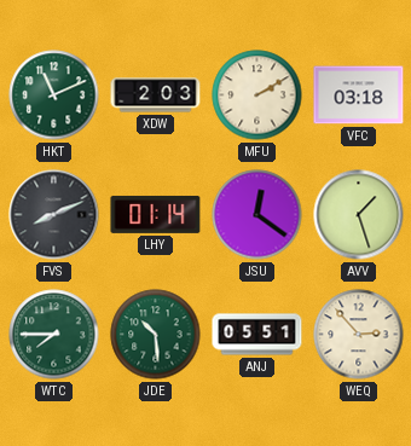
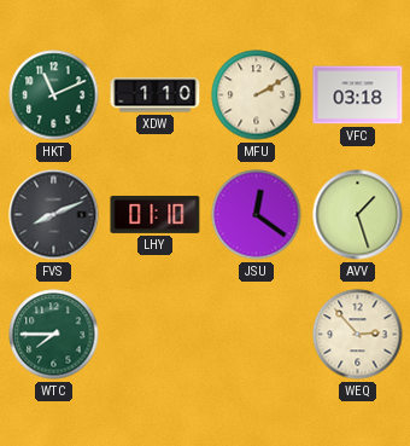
XDW: 2:03 -> 1:10 (156, 95)
LHY: 01:14 -> 01:10 (156, 214)
JDE: 10:29 -> none (156, 335)
ANJ: 05:51 -> none (257, 335)
